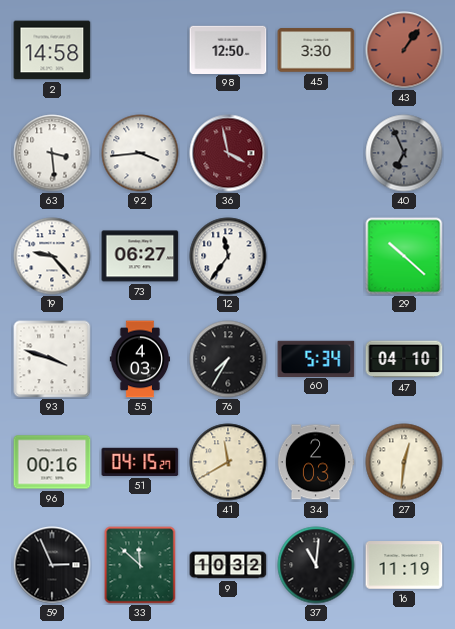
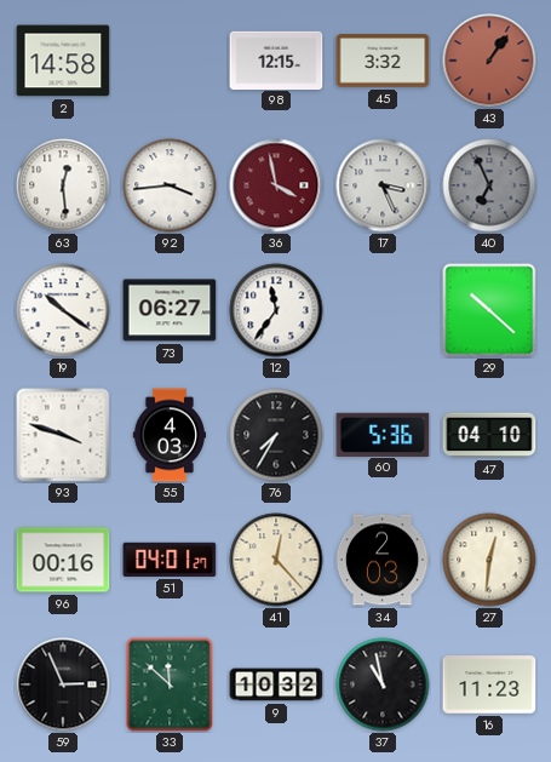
98: 12:50 -> 12:15 (276, 59)
45: 3:30 -> 3:32 (383, 61)
63: 3:29 -> 12:29 (63, 185)
17: none -> 3:26 (383, 185)
19: 9:23 -> 10:21 (63, 310)
60: 5:34 -> 5:36 (383, 434)
51: 04:15 -> 04:01 (170, 560)
41: 11:40 -> 12:23 (276, 560)
37: 11:01 -> 10:58 (383, 684)
16: 11:19 -> 11:23 (489, 684)
